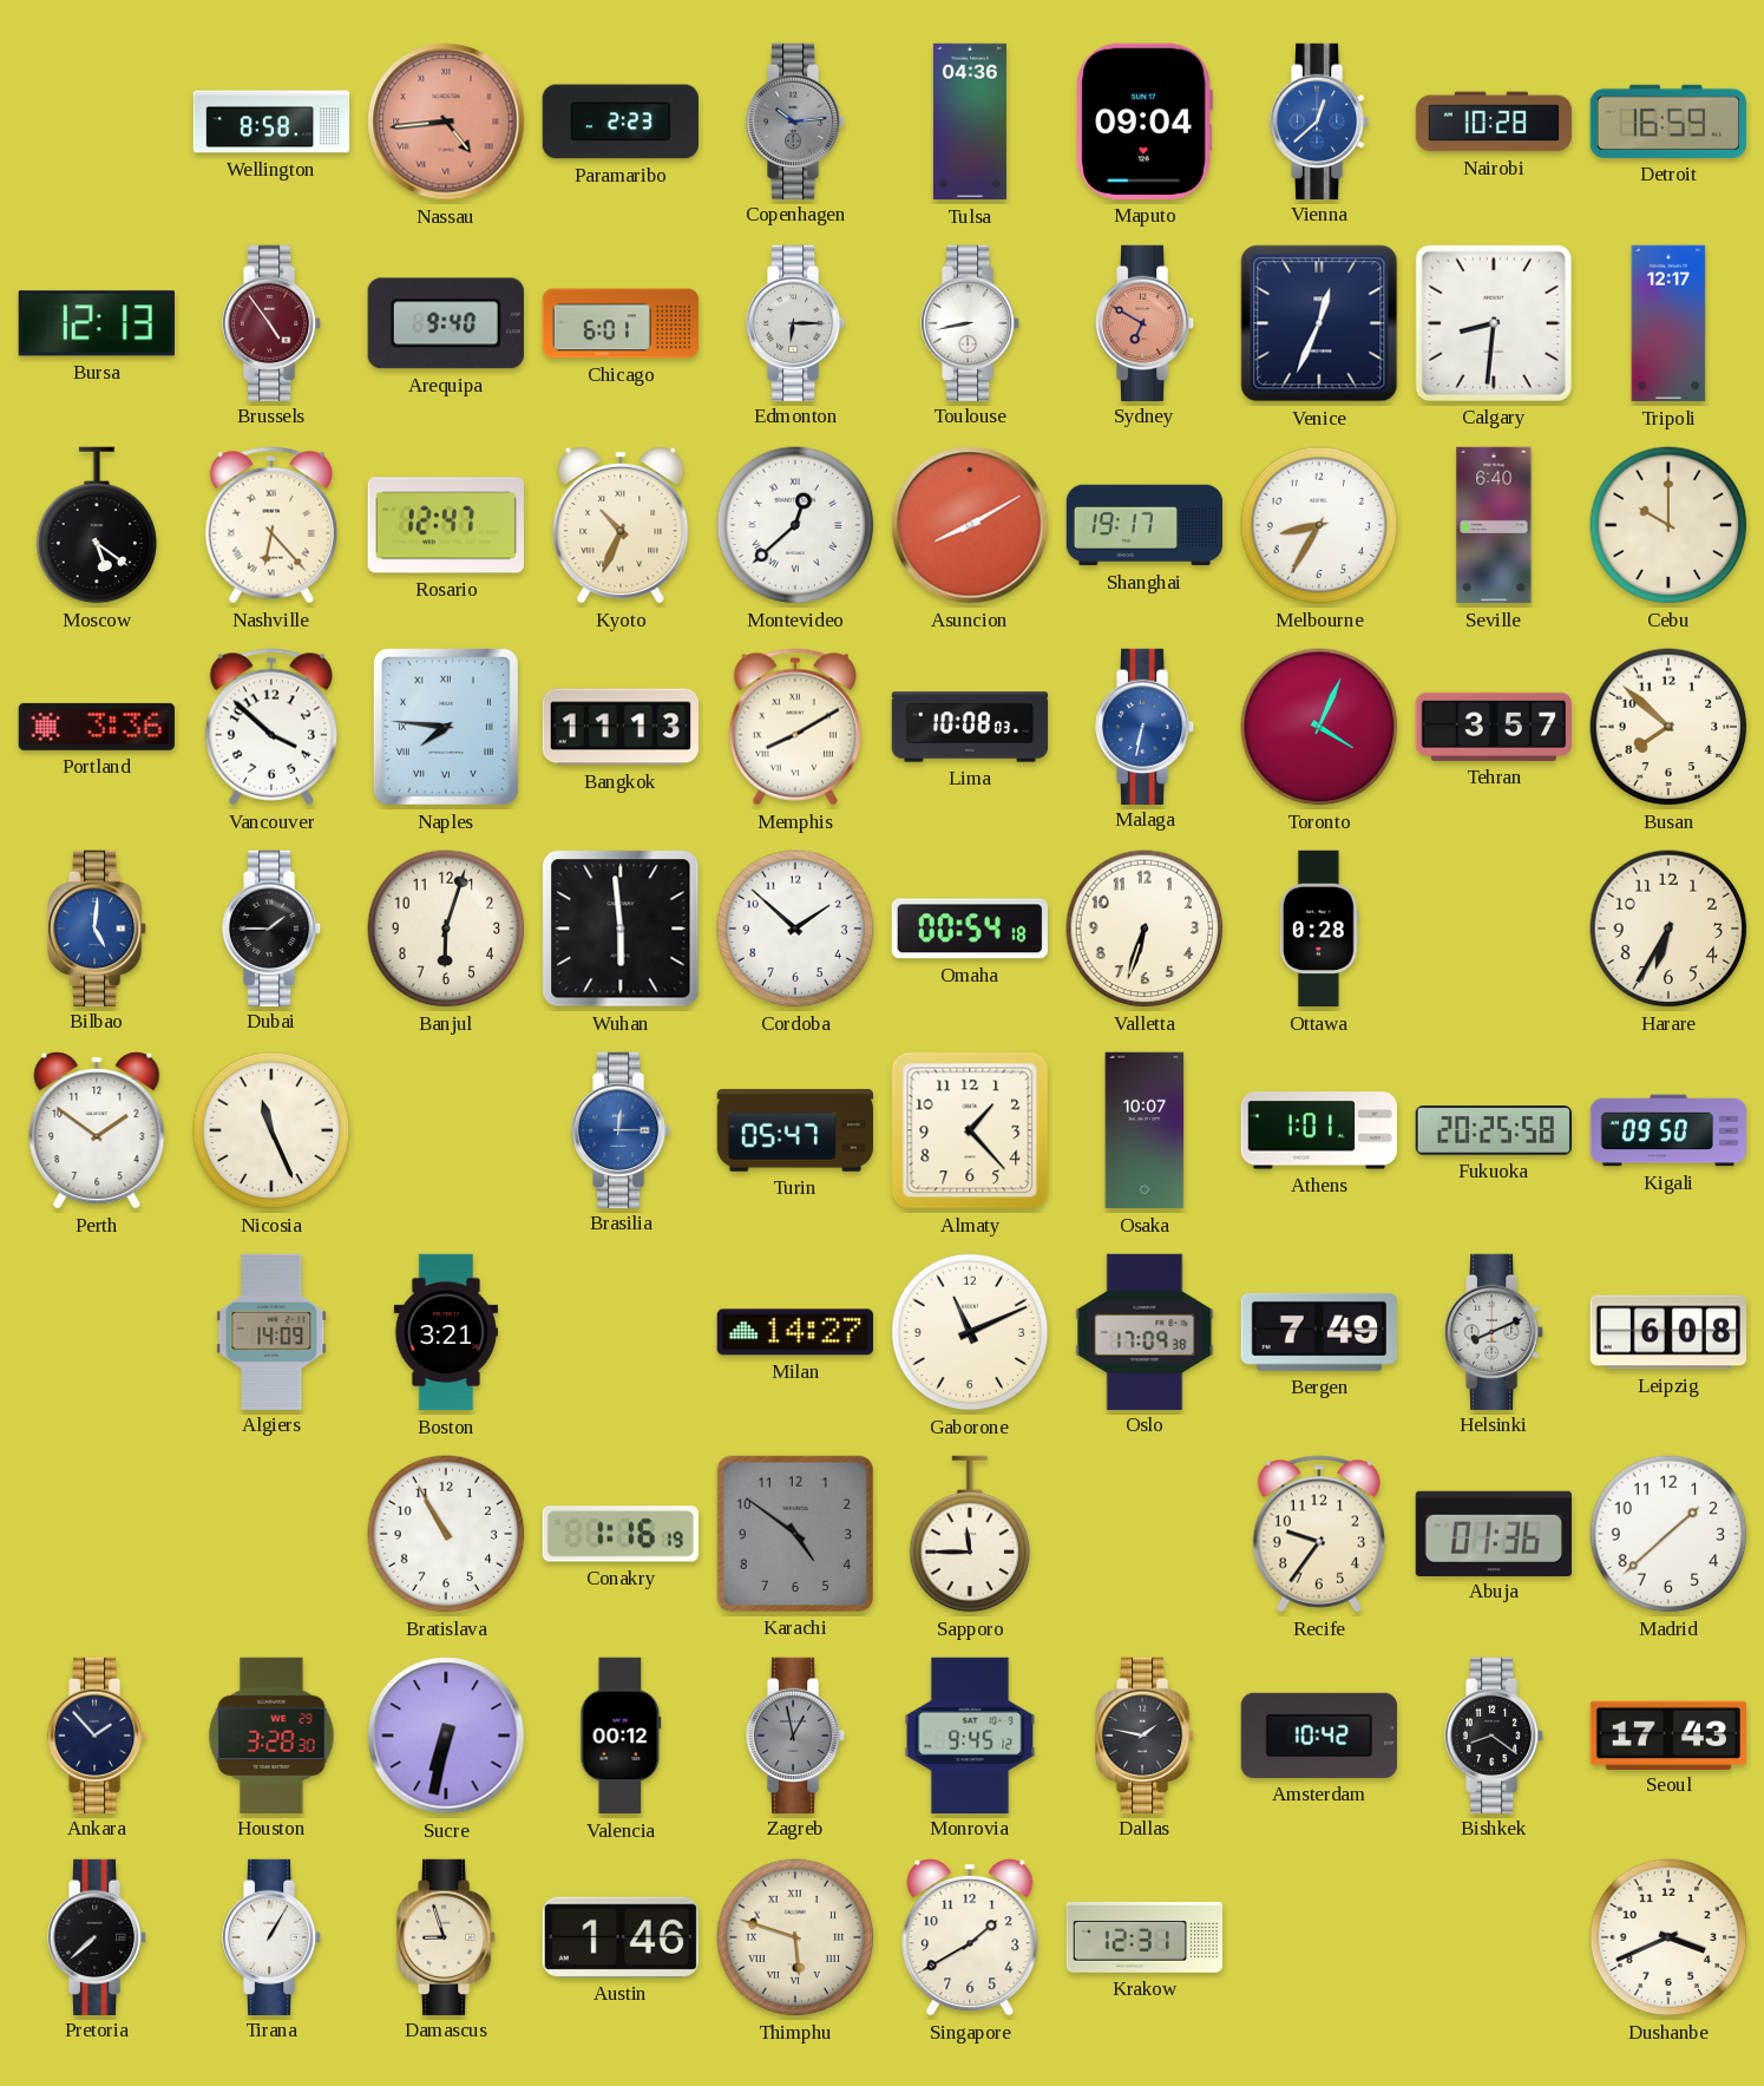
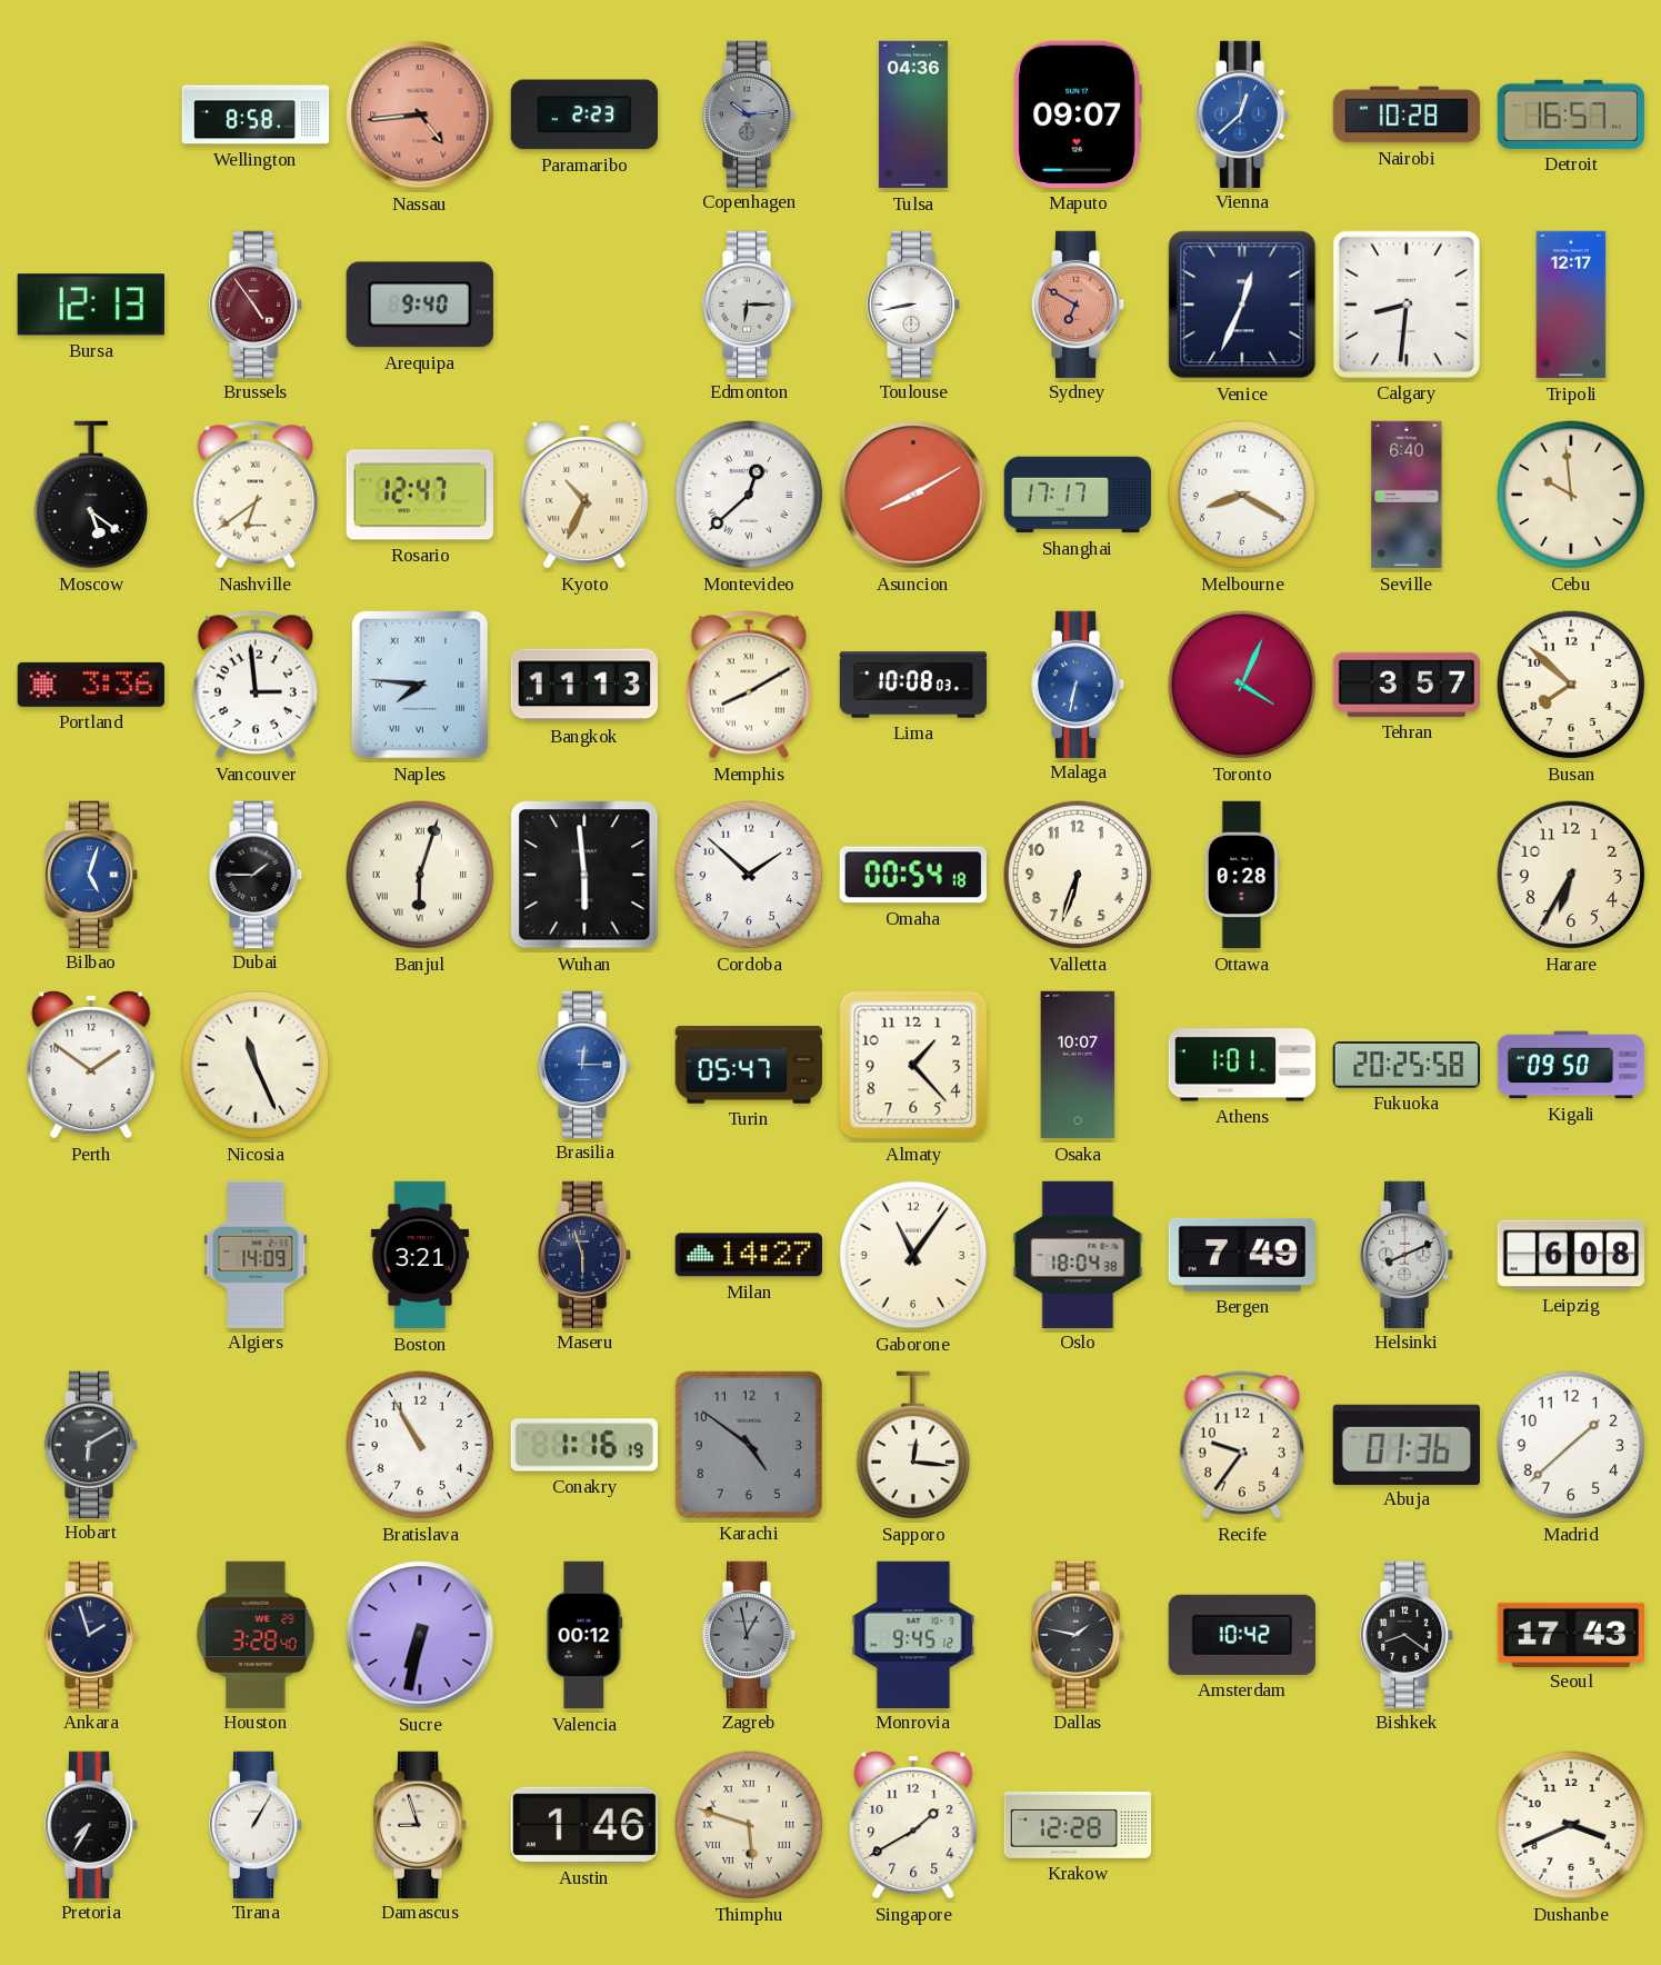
Maputo: 09:04 -> 09:07 (1078, 114)
Detroit: 16:59 -> 16:57 (1571, 114)
Chicago: 6:01 -> none (621, 323)
Nashville: 6:23 -> 6:39 (254, 495)
Shanghai: 19:17 -> 17:17 (1078, 495)
Melbourne: 8:35 -> 8:20 (1242, 495)
Cebu: 10:00 -> 9:59 (1571, 495)
Vancouver: 3:52 -> 2:59 (254, 685)
Bilbao: 5:01 -> 5:03 (91, 874)
Banjul numerals: Arabic -> Roman (420, 875)
Maseru: none -> 5:57 (584, 1254)
Gaborone: 11:11 -> 11:06 (913, 1255)
Oslo: 17:09 -> 18:04 (1078, 1254)
Hobart: none -> 6:10 (91, 1444)
Sapporo: 11:45 -> 12:16 (913, 1445)
Ankara: 1:53 -> 1:57 (91, 1634)
Houston: 3:28:30 -> 3:28:40 (256, 1634)
Pretoria: 7:38 -> 7:35 (91, 1824)
Krakow: 12:31 -> 12:28 (1077, 1825)
